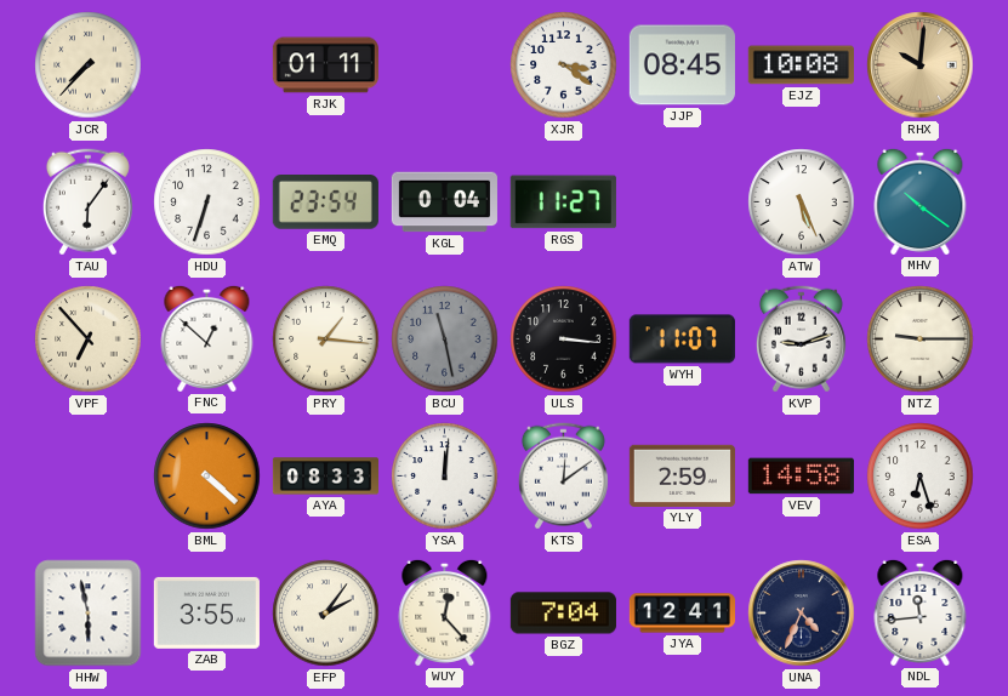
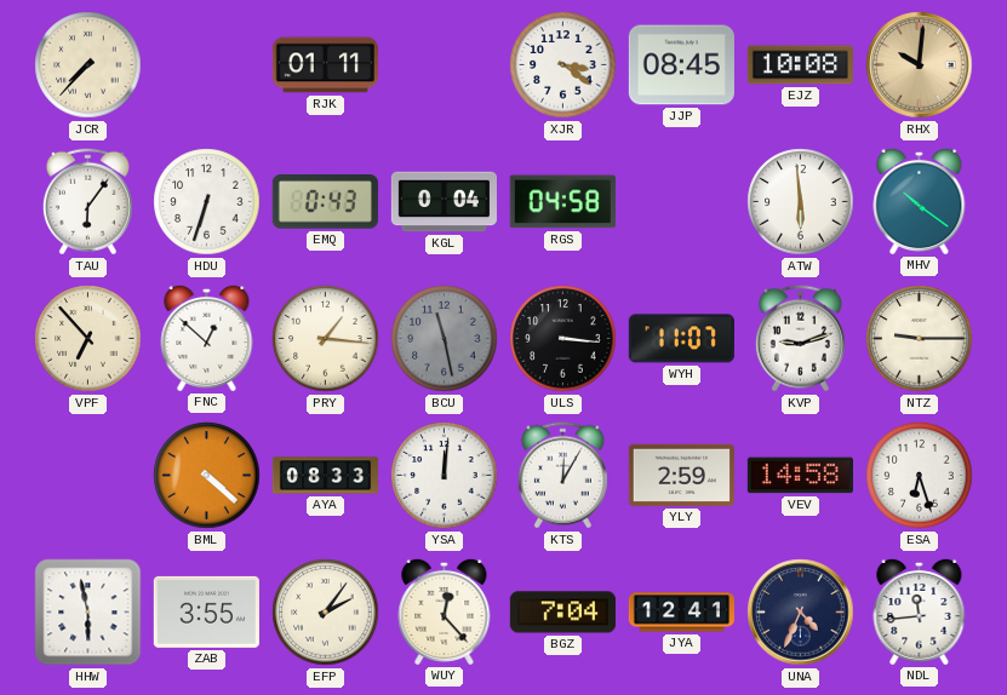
EMQ: 23:54 -> 0:43 (325, 202)
RGS: 11:27 -> 04:58 (562, 202)
ATW: 5:26 -> 5:59 (801, 202)
KTS: 12:09 -> 12:05 (562, 476)
